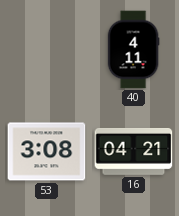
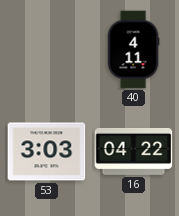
53: 3:08 -> 3:03 (47, 152)
16: 04:21 -> 04:22 (134, 151)
